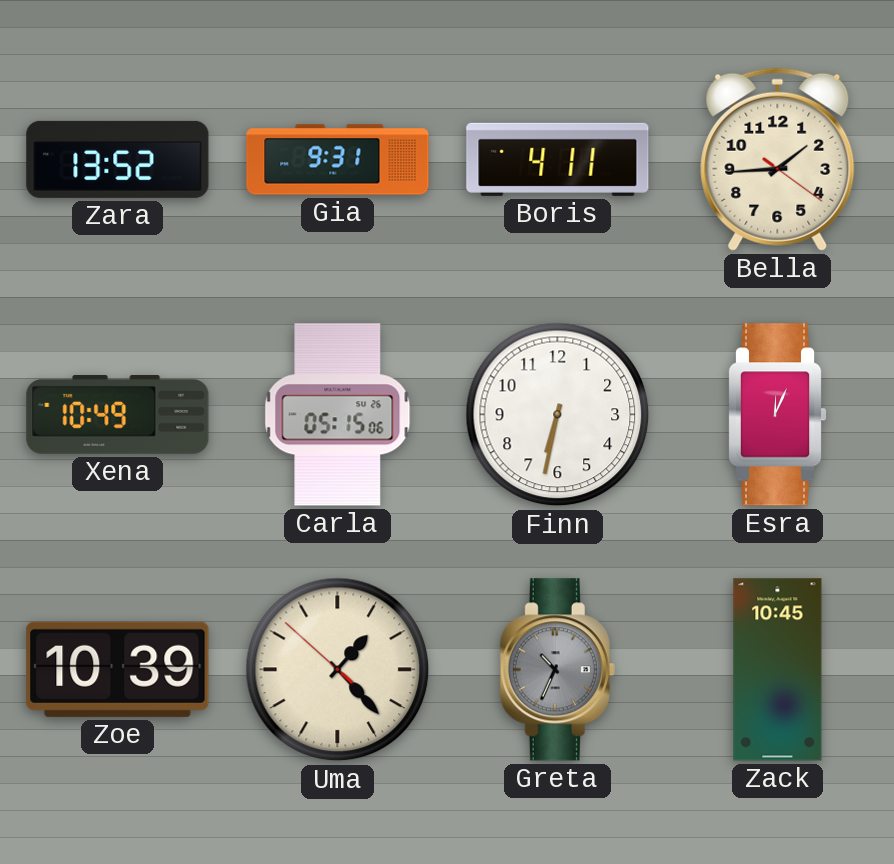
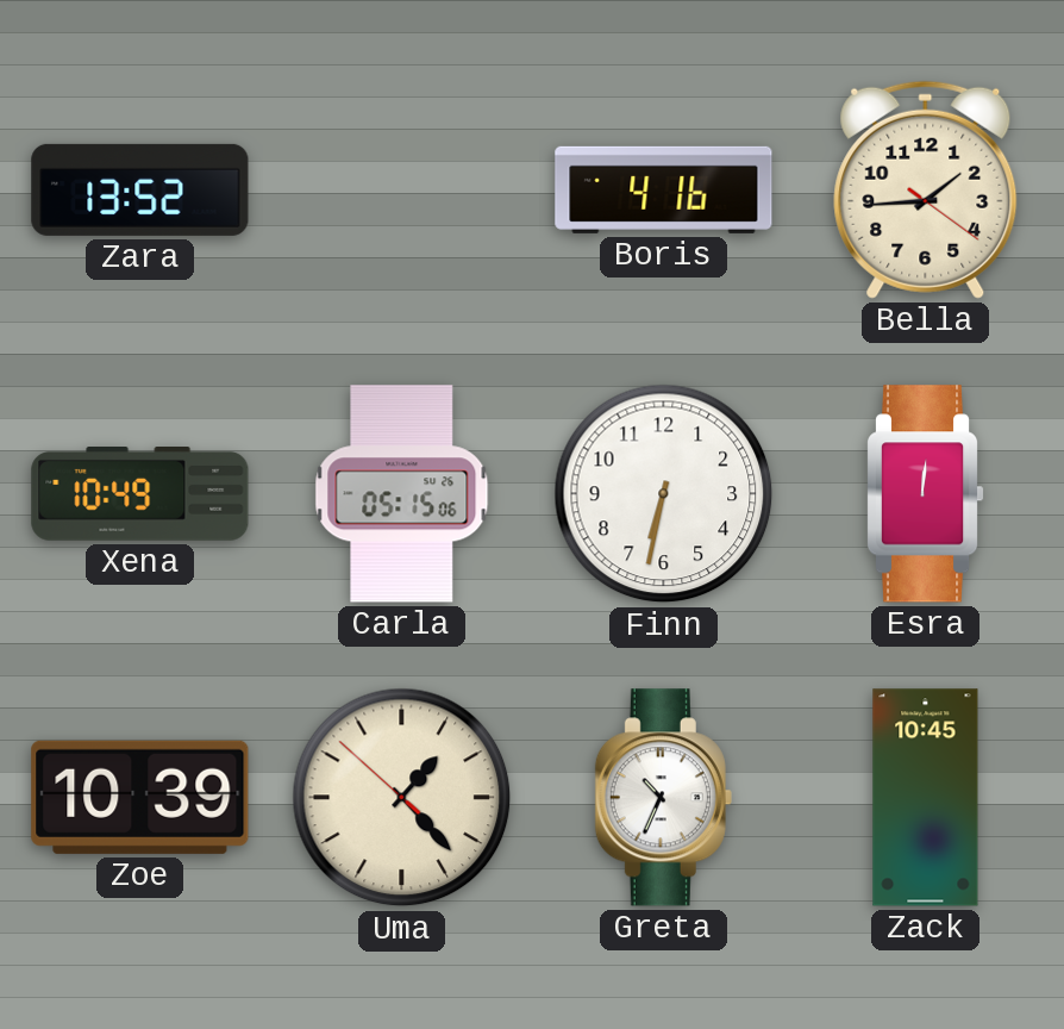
Gia: 9:31 -> none (338, 160)
Boris: 4:11 -> 4:16 (664, 189)
Esra: 12:04 -> 12:01 (925, 494)
Greta dial: grey -> white (663, 798)
